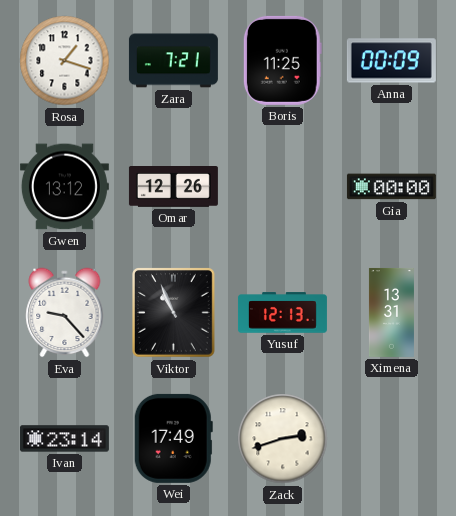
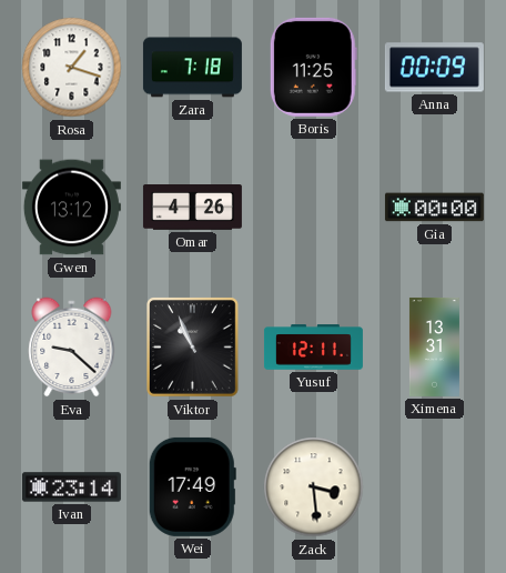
Zara: 7:21 -> 7:18 (192, 68)
Omar: 12:26 -> 4:26 (192, 208)
Eva: 9:23 -> 9:22 (72, 348)
Yusuf: 12:13 -> 12:11 (313, 348)
Zack: 2:42 -> 3:29 (314, 487)
